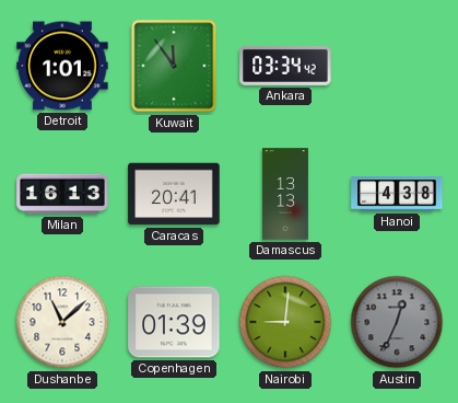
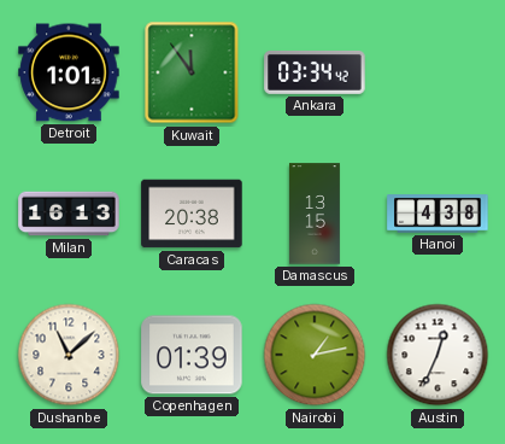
Caracas: 20:41 -> 20:38 (192, 214)
Damascus: 13:13 -> 13:15 (315, 214)
Nairobi: 9:01 -> 1:13 (315, 355)
Austin dial: grey -> white (438, 355)
